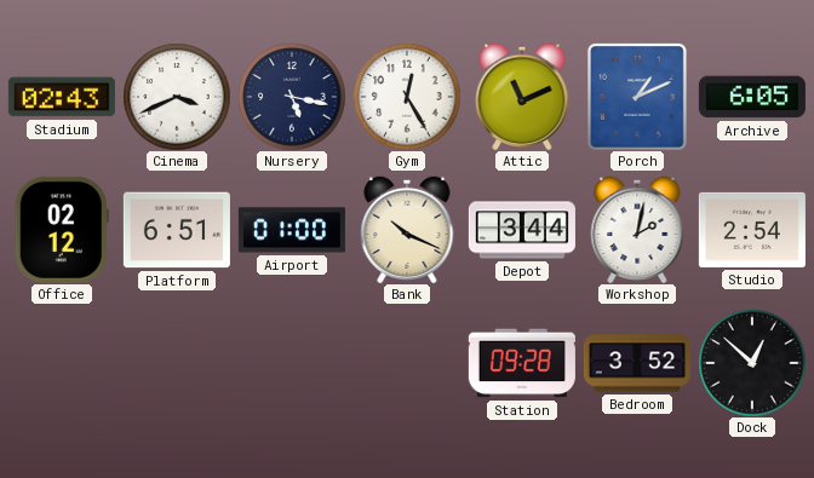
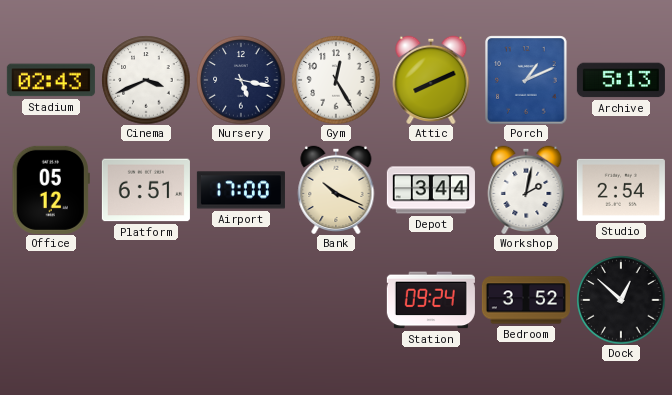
Attic: 11:11 -> 8:11 (431, 80)
Archive: 6:05 -> 5:13 (621, 80)
Office: 02:12 -> 05:12 (51, 190)
Airport: 01:00 -> 17:00 (241, 190)
Station: 09:28 -> 09:24 (431, 300)
